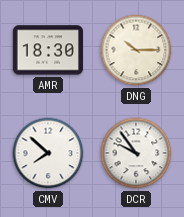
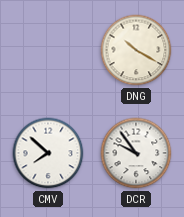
AMR: 18:30 -> none (47, 50)
DNG: 10:15 -> 10:20 (136, 50)
